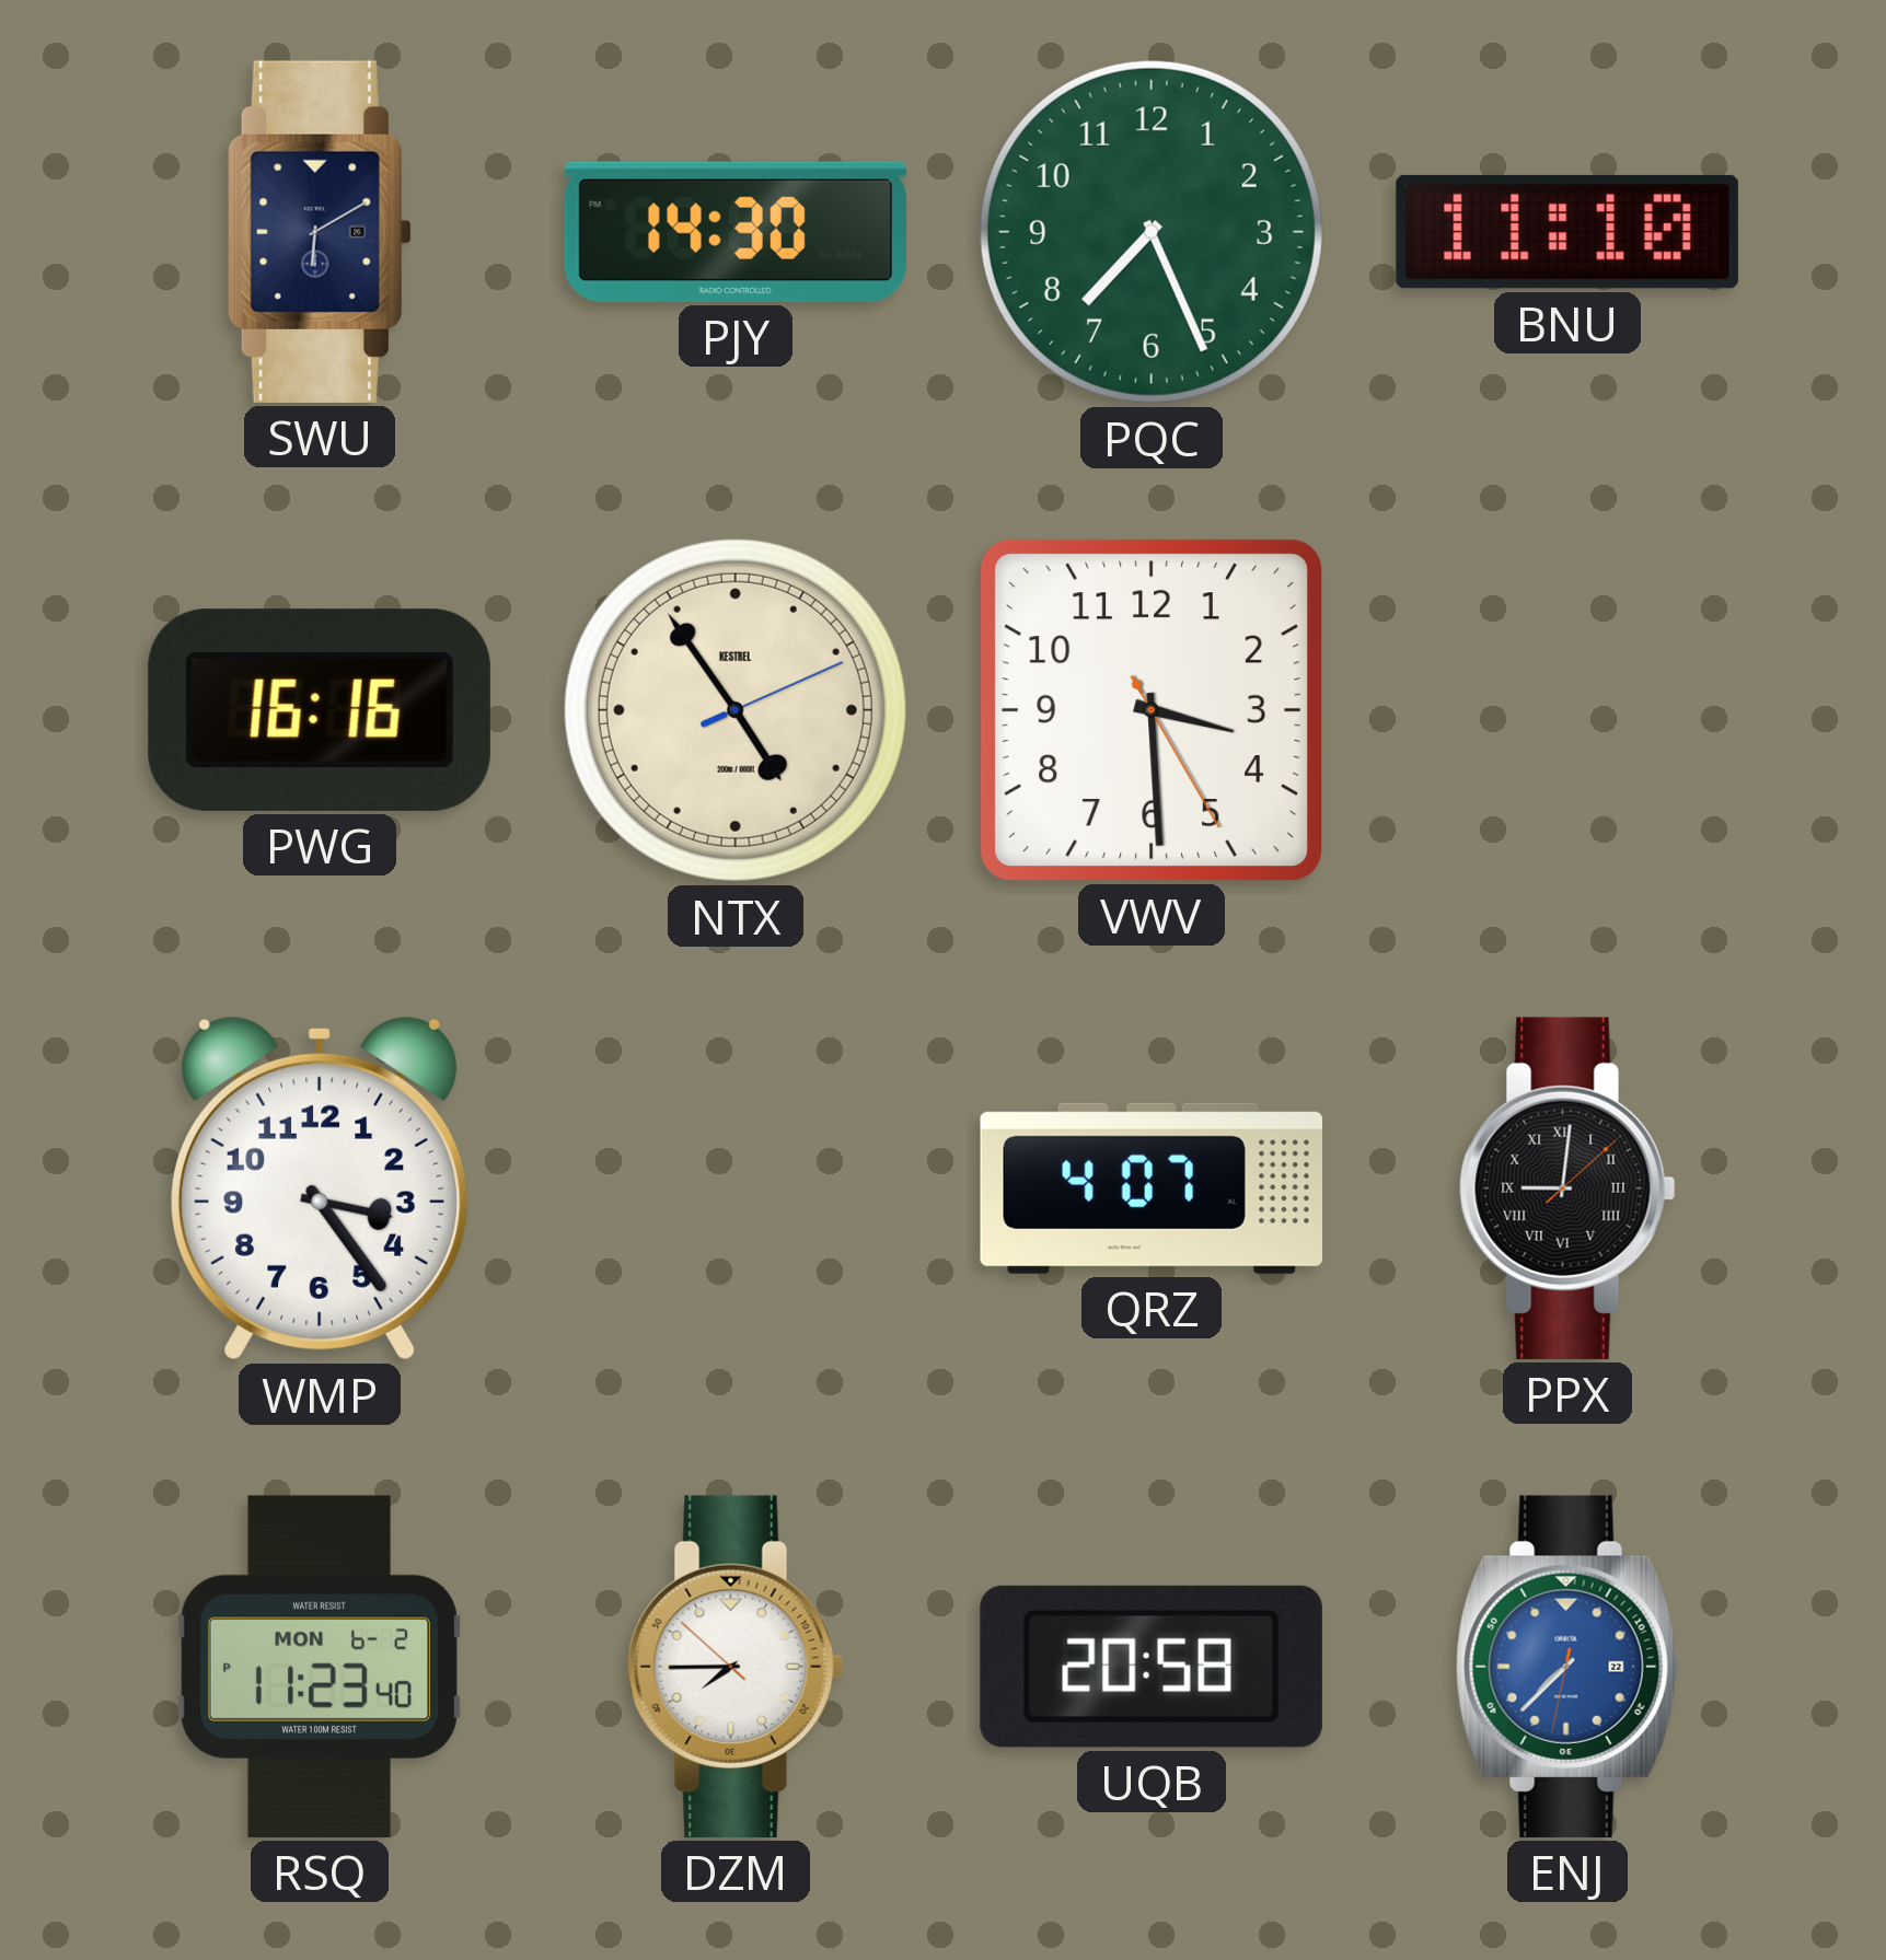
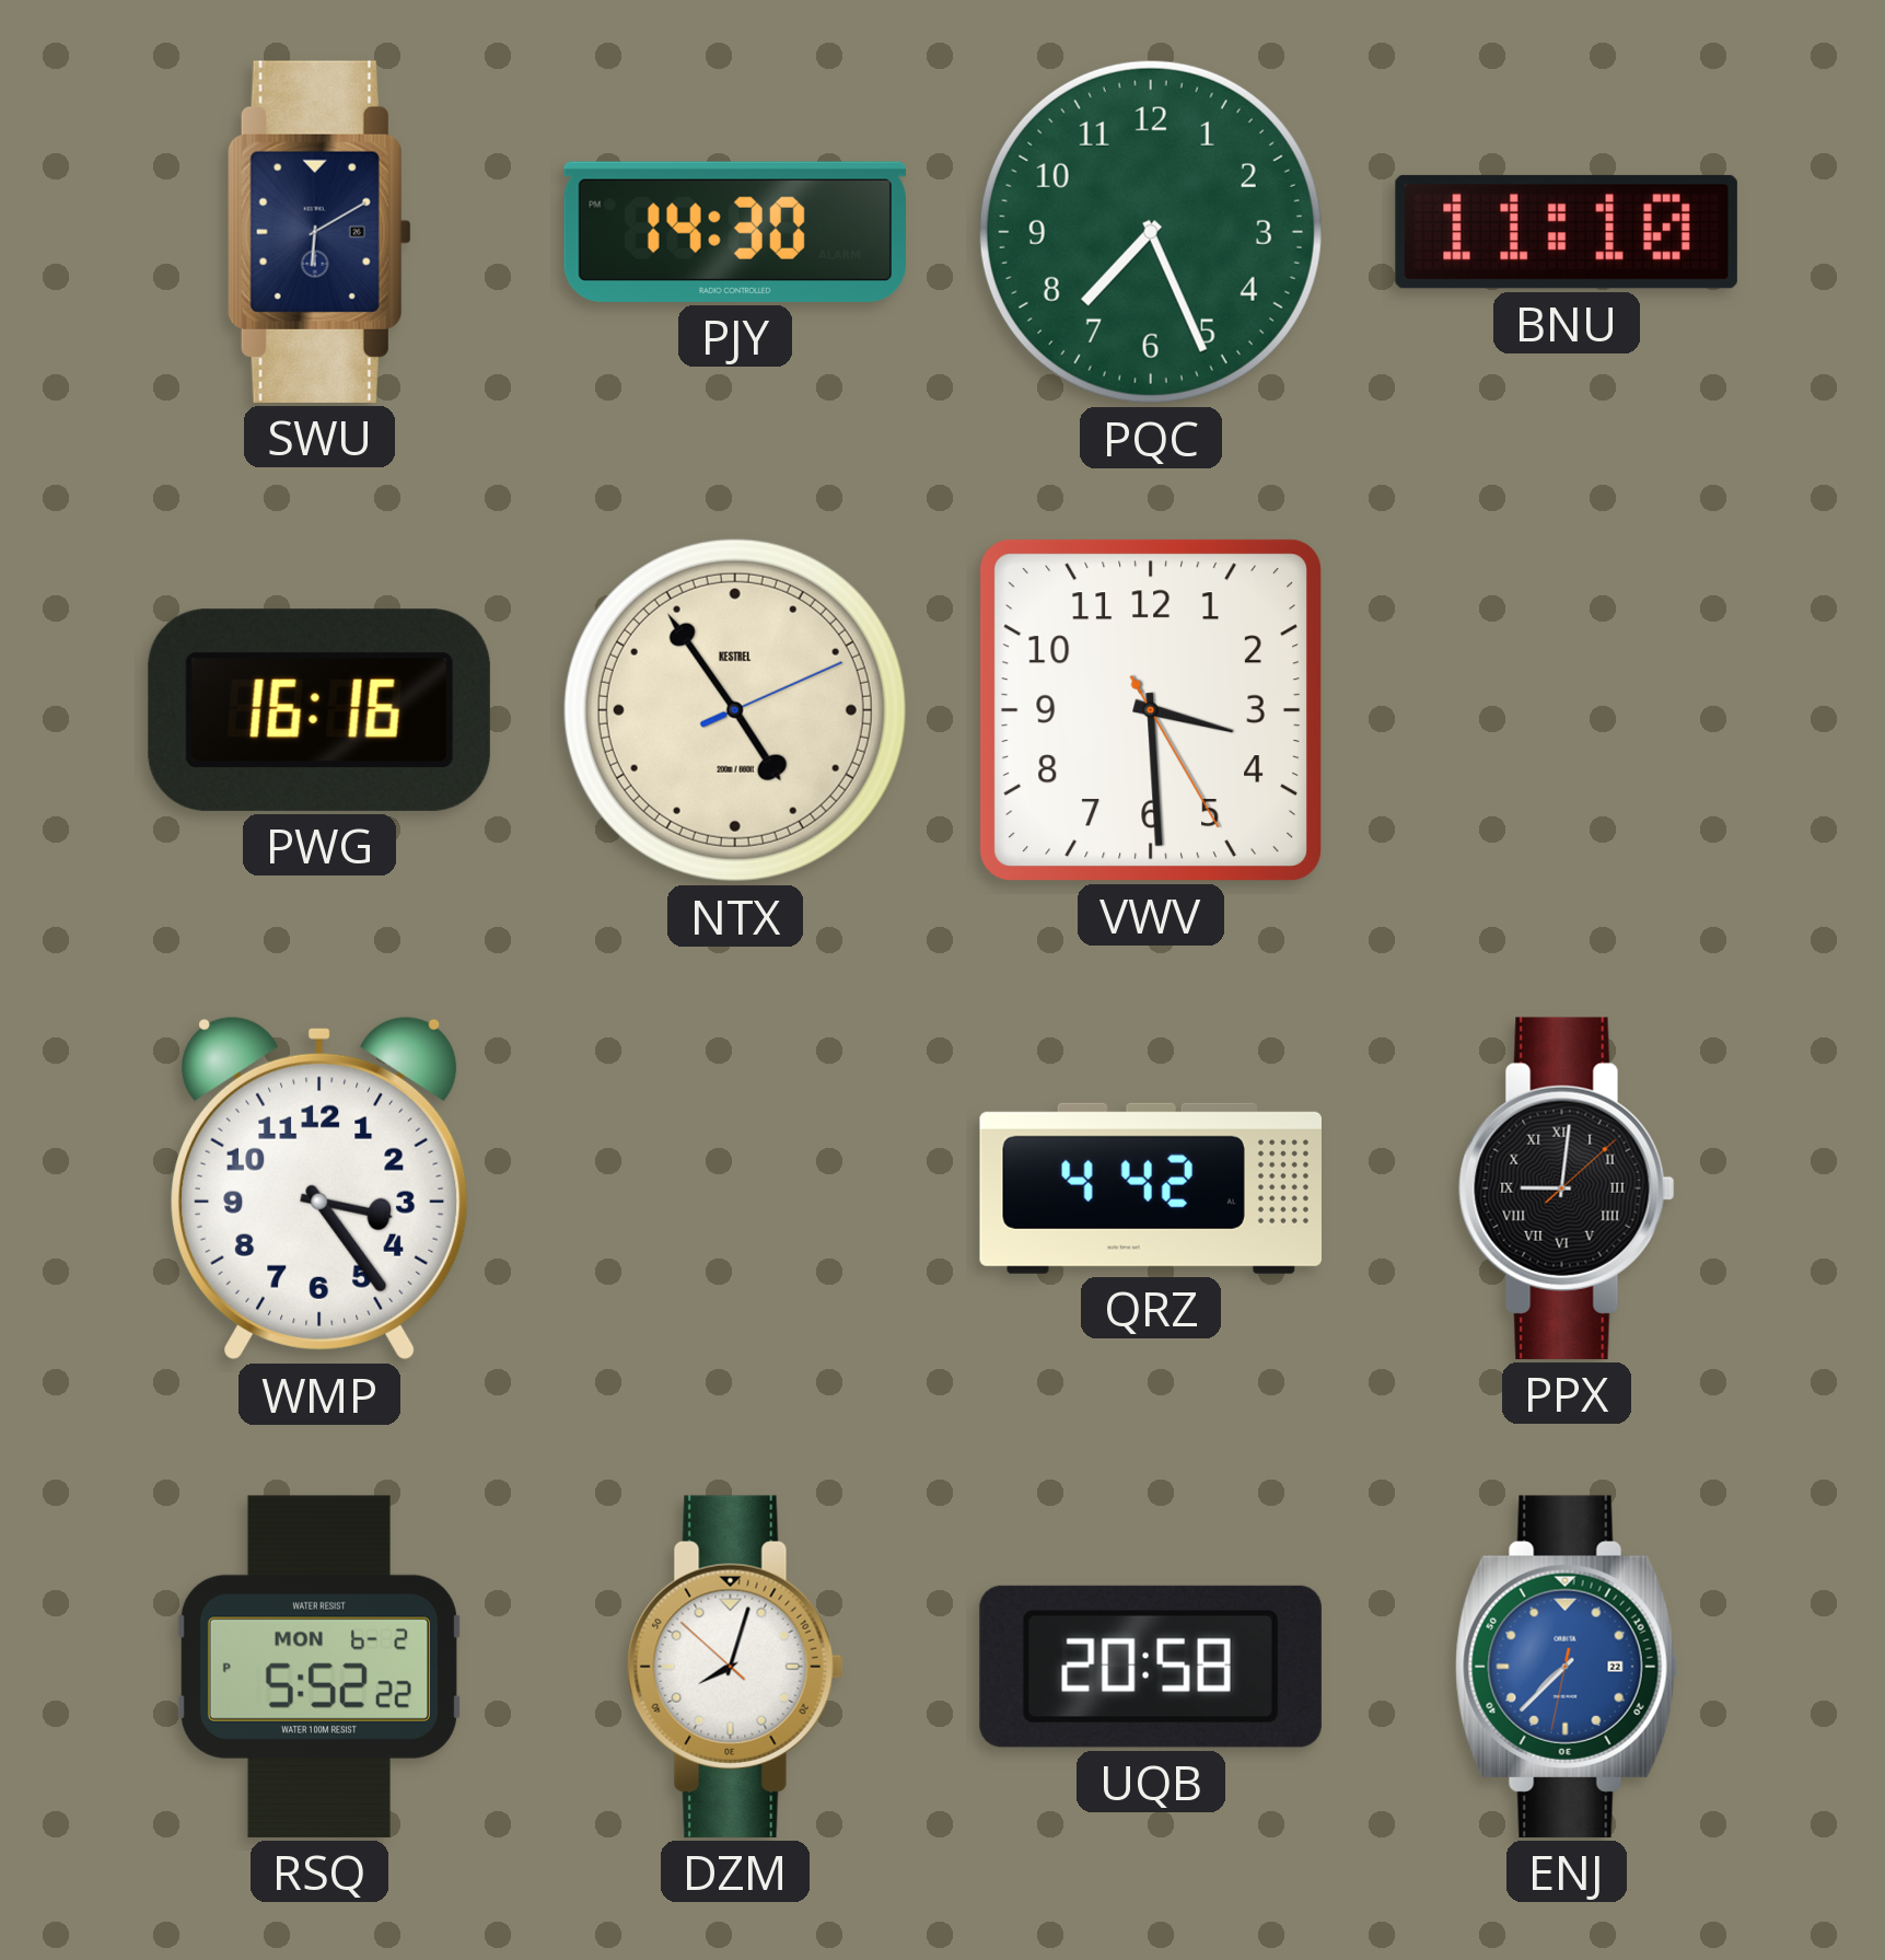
QRZ: 4:07 -> 4:42 (1151, 1188)
RSQ: 11:23 -> 5:52 (318, 1667)
DZM: 7:44 -> 8:02 (735, 1667)
